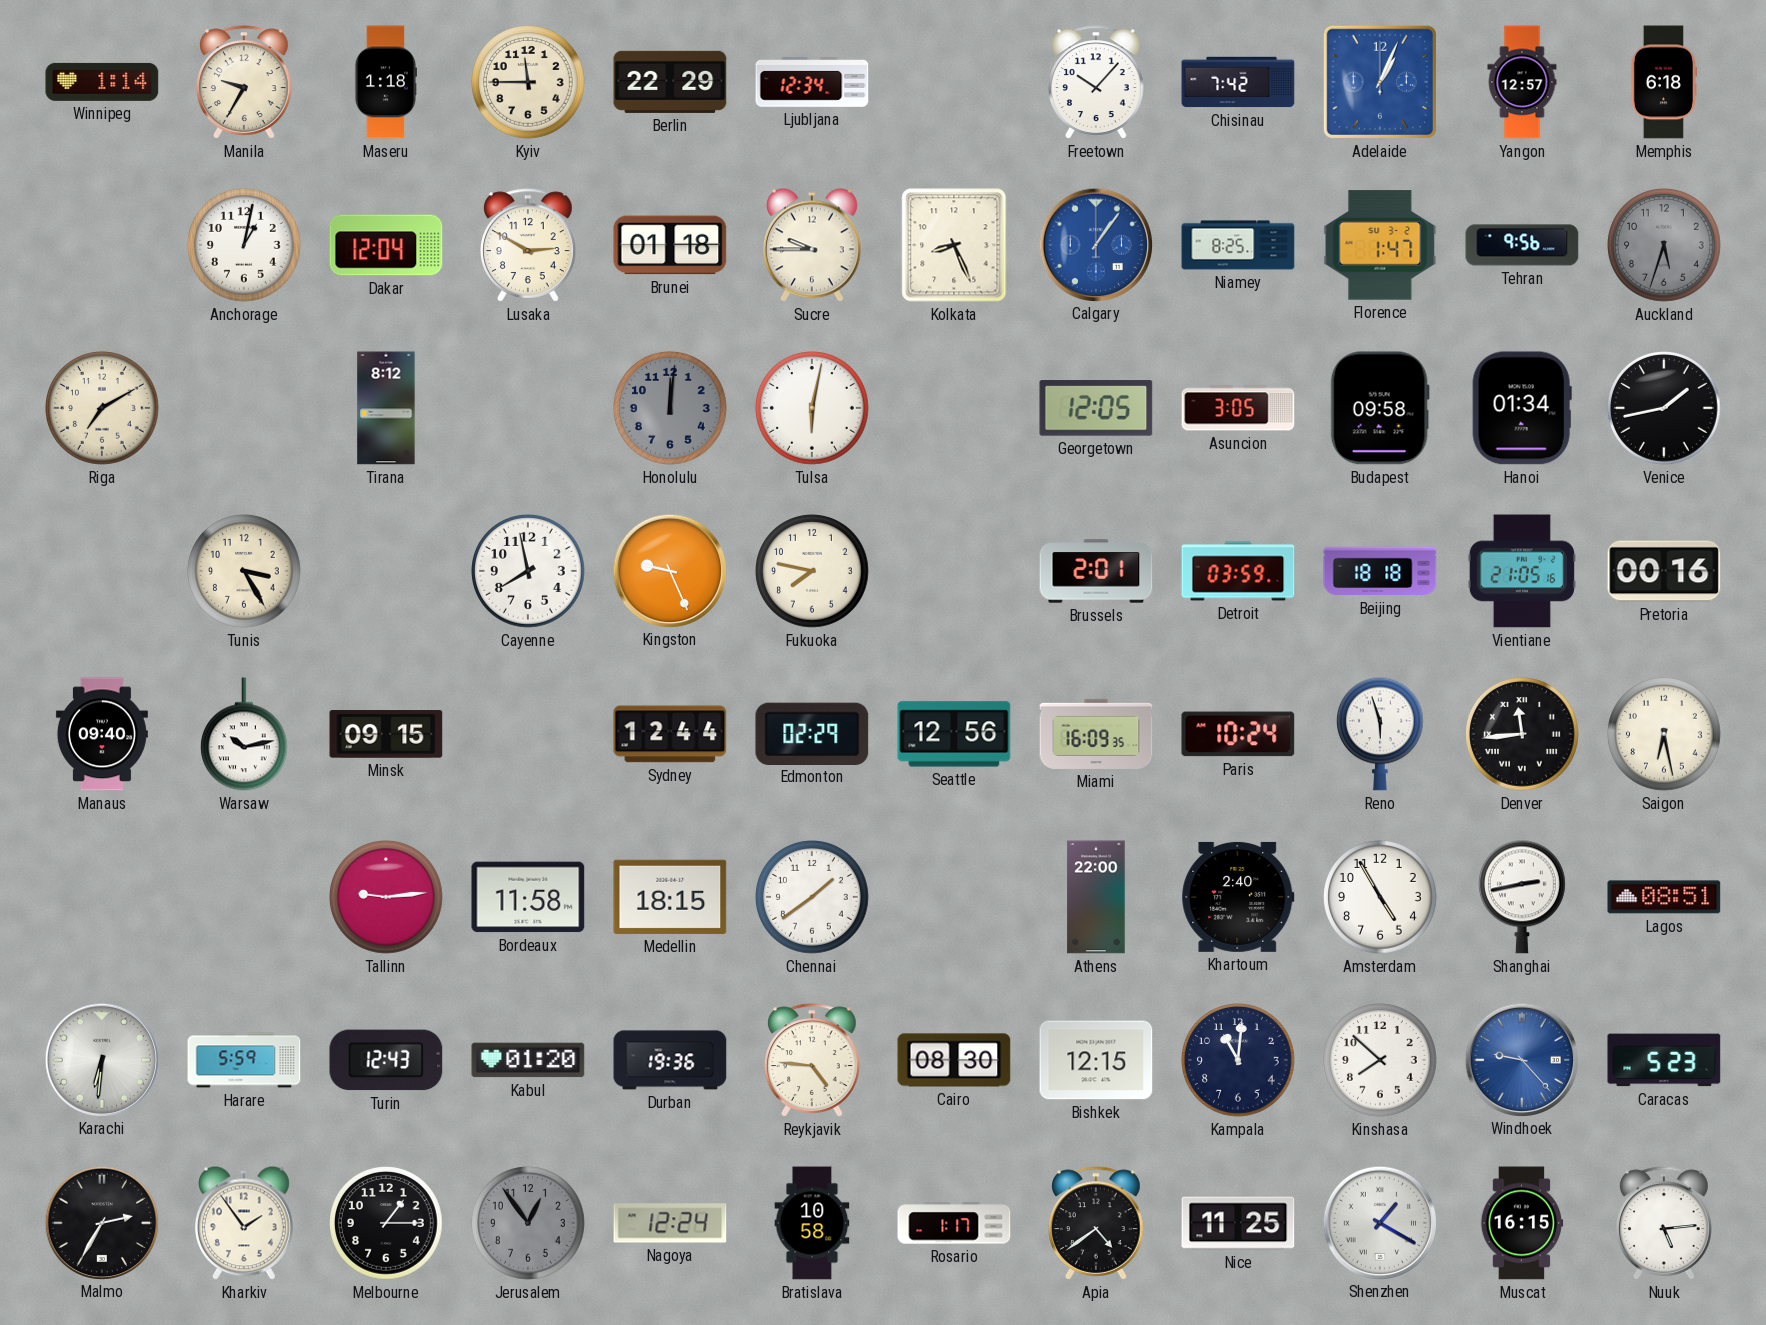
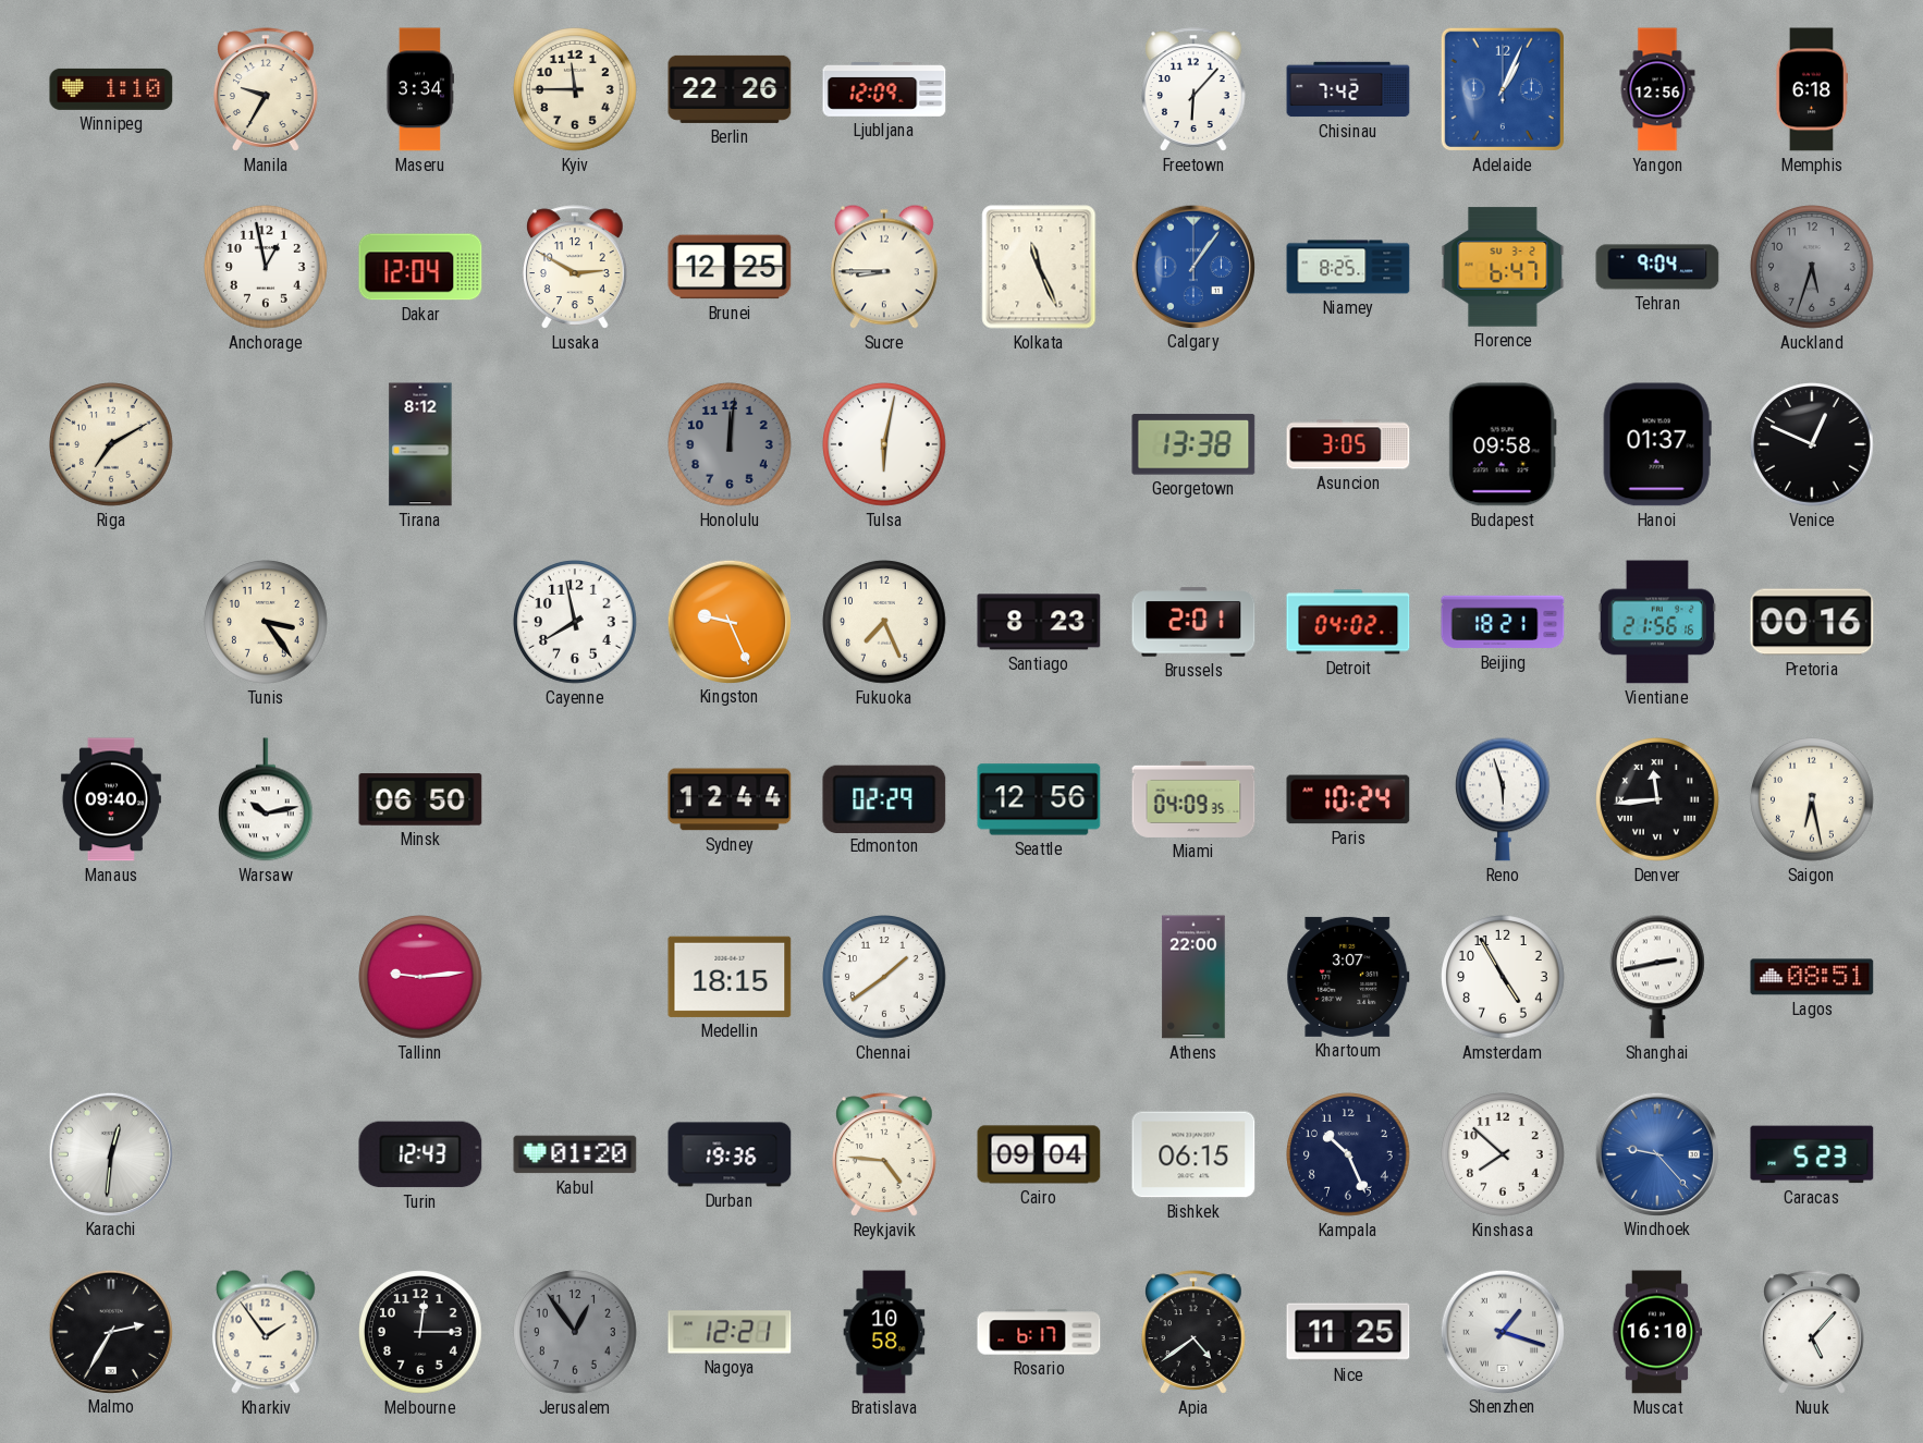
Winnipeg: 1:14 -> 1:10 (111, 89)
Maseru: 1:18 -> 3:34 (419, 89)
Berlin: 22:29 -> 22:26 (730, 89)
Ljubljana: 12:34 -> 12:09 (884, 90)
Freetown: 10:07 -> 6:07 (1195, 89)
Yangon: 12:57 -> 12:56 (1657, 89)
Anchorage: 1:02 -> 12:58 (267, 268)
Brunei: 01:18 -> 12:25 (730, 267)
Sucre: 9:45 -> 8:45 (885, 267)
Kolkata: 8:26 -> 11:26 (1039, 267)
Florence: 1:47 -> 6:47 (1503, 267)
Tehran: 9:56 -> 9:04 (1657, 267)
Georgetown: 12:05 -> 13:38 (1193, 444)
Hanoi: 01:34 -> 01:37 (1657, 444)
Venice: 1:43 -> 12:49 (1813, 445)
Tunis: 3:25 -> 3:24 (267, 623)
Fukuoka: 7:47 -> 7:26 (885, 623)
Santiago: none -> 8:23 (1039, 622)
Detroit: 03:59 -> 04:02 (1348, 622)
Beijing: 18:18 -> 18:21 (1503, 622)
Vientiane: 21:05 -> 21:56 (1657, 622)
Minsk: 09:15 -> 06:50 (420, 799)
Miami: 16:09 -> 04:09 (1193, 799)
Bordeaux: 11:58 -> none (528, 897)
Khartoum: 2:40 -> 3:07 (1348, 977)
Karachi: 6:31 -> 12:31 (110, 1153)
Harare: 5:59 -> none (244, 1060)
Cairo: 08:30 -> 09:04 (1039, 1154)
Bishkek: 12:15 -> 06:15 (1193, 1154)
Kampala: 11:01 -> 10:26 (1349, 1155)
Melbourne: 1:15 -> 12:15 (421, 1333)
Nagoya: 12:24 -> 12:21 (730, 1332)
Rosario: 1:17 -> 6:17 (1039, 1332)
Shenzhen: 1:20 -> 1:18 (1502, 1331)
Muscat: 16:15 -> 16:10 (1657, 1332)
Nuuk: 5:14 -> 5:07 (1813, 1332)
